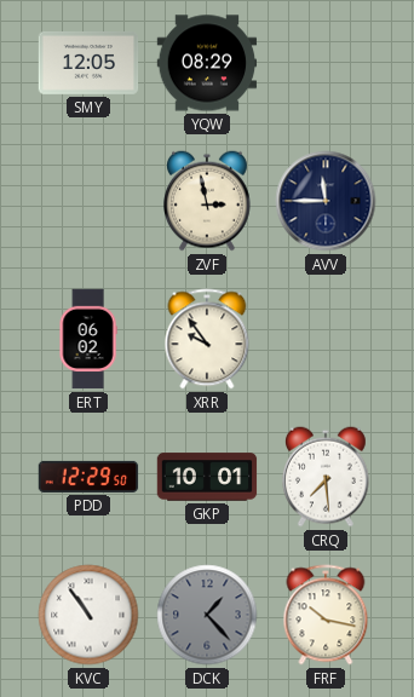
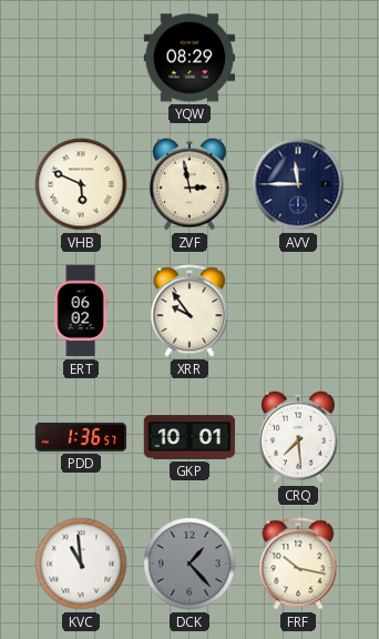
SMY: 12:05 -> none (88, 63)
VHB: none -> 5:49 (81, 184)
PDD: 12:29 -> 1:36 (81, 437)
KVC: 10:54 -> 10:59 (81, 564)
